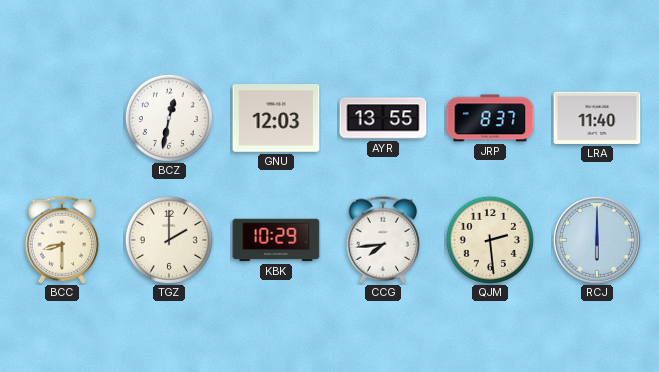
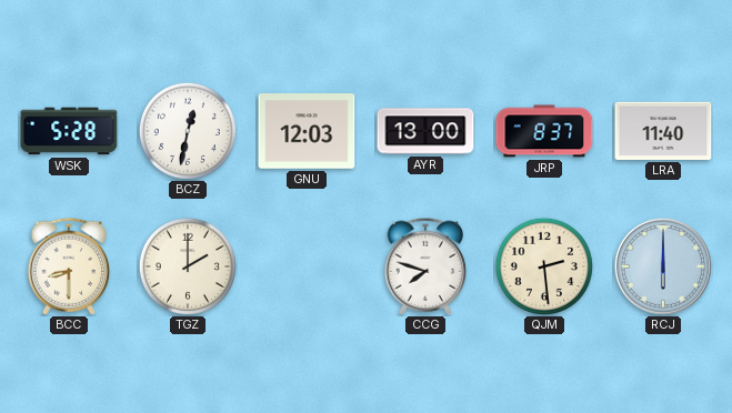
WSK: none -> 5:28 (69, 131)
AYR: 13:55 -> 13:00 (425, 131)
KBK: 10:29 -> none (276, 240)
CCG: 7:44 -> 7:48 (425, 266)
